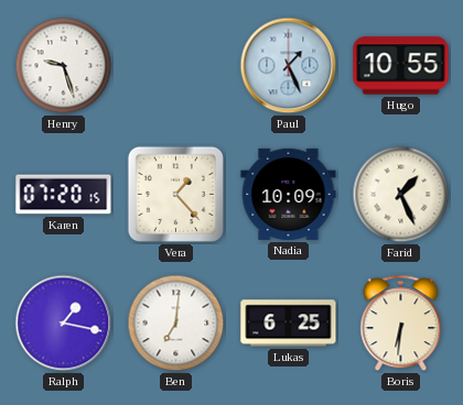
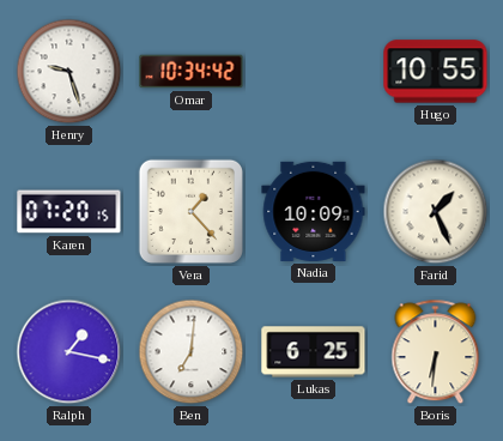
Omar: none -> 10:34 (192, 72)
Paul: 1:26 -> none (289, 66)
